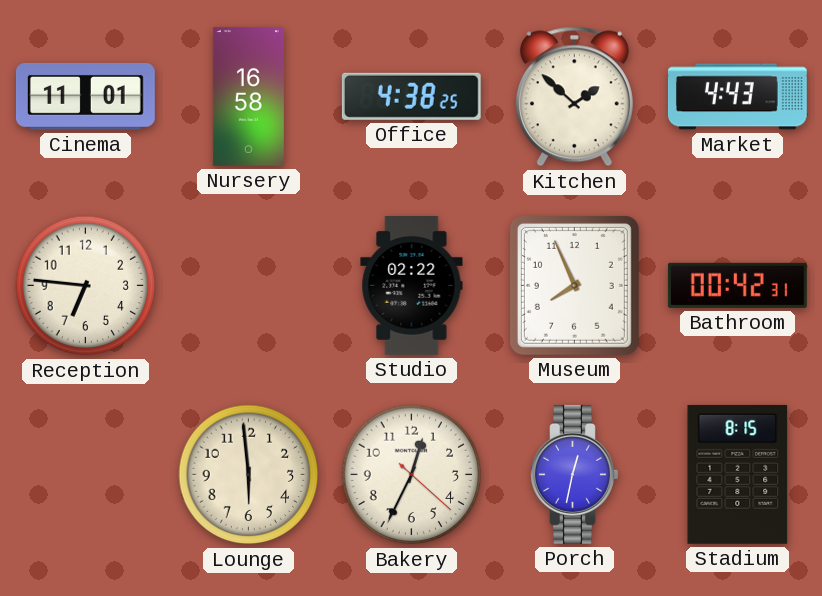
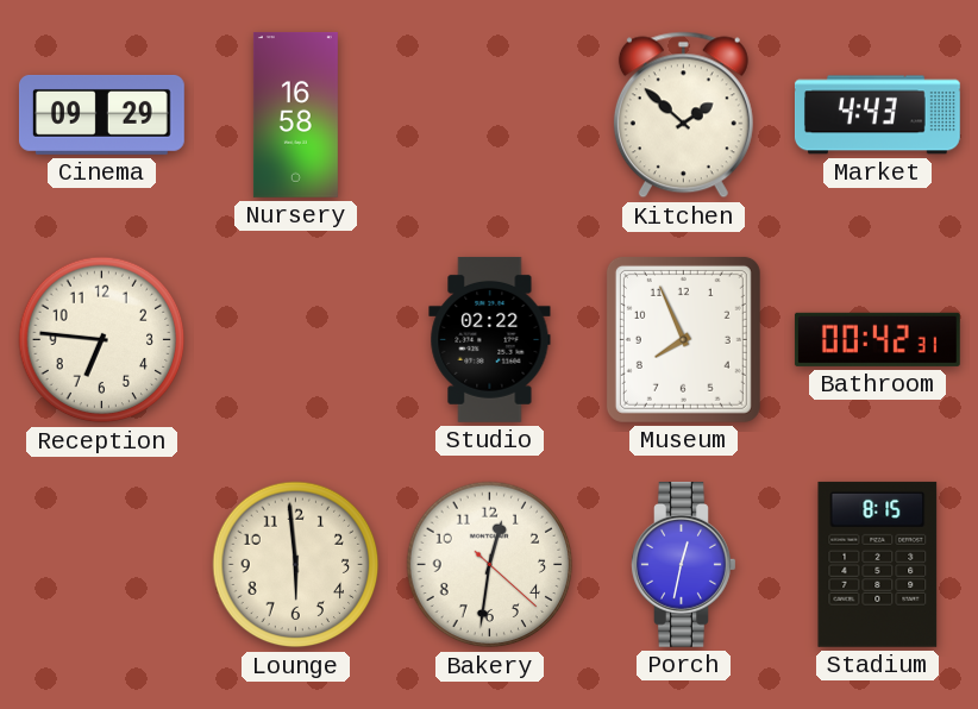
Cinema: 11:01 -> 09:29 (101, 114)
Office: 4:38 -> none (411, 96)
Bakery: 12:34 -> 12:31 (490, 565)
